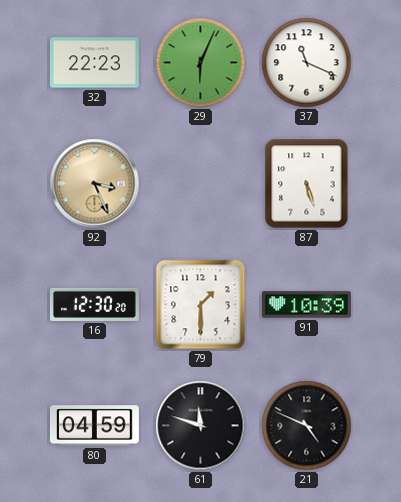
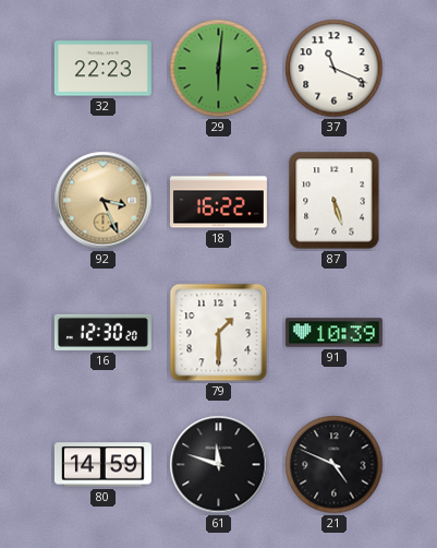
29: 6:04 -> 6:01 (219, 69)
18: none -> 16:22 (218, 201)
80: 04:59 -> 14:59 (102, 465)
